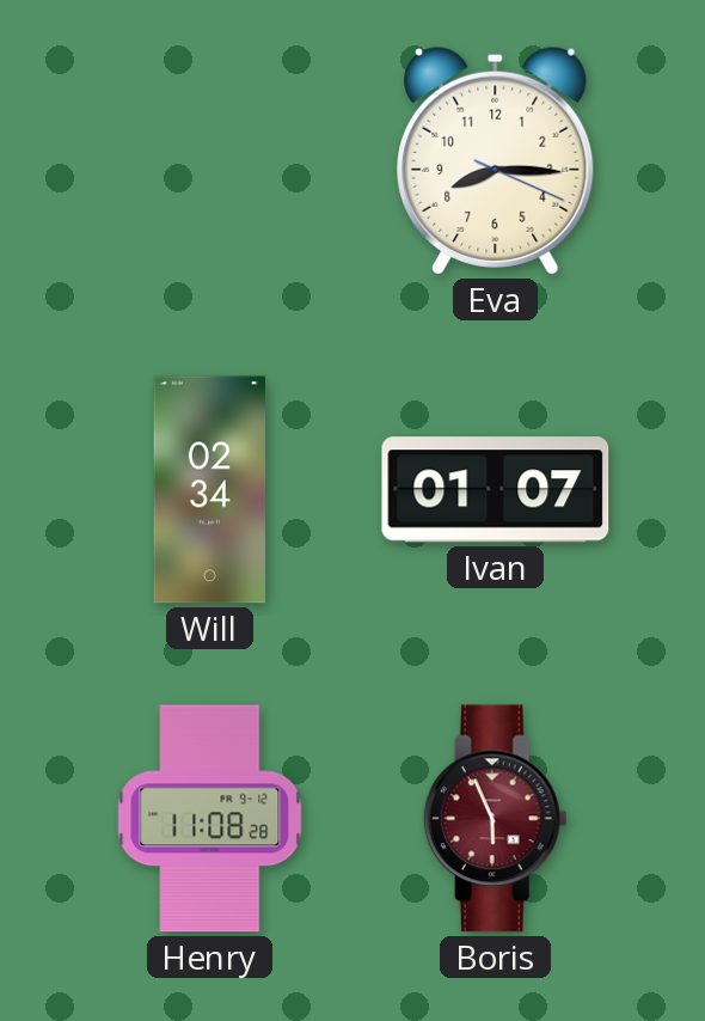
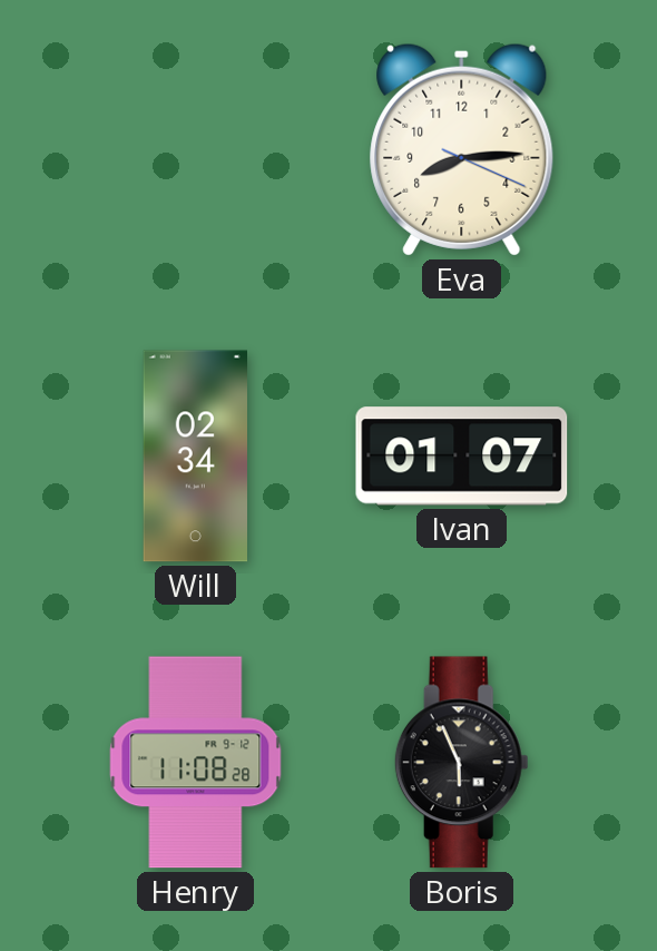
Eva: 8:15 -> 8:14 (462, 149)
Boris dial: burgundy -> black (461, 763)
